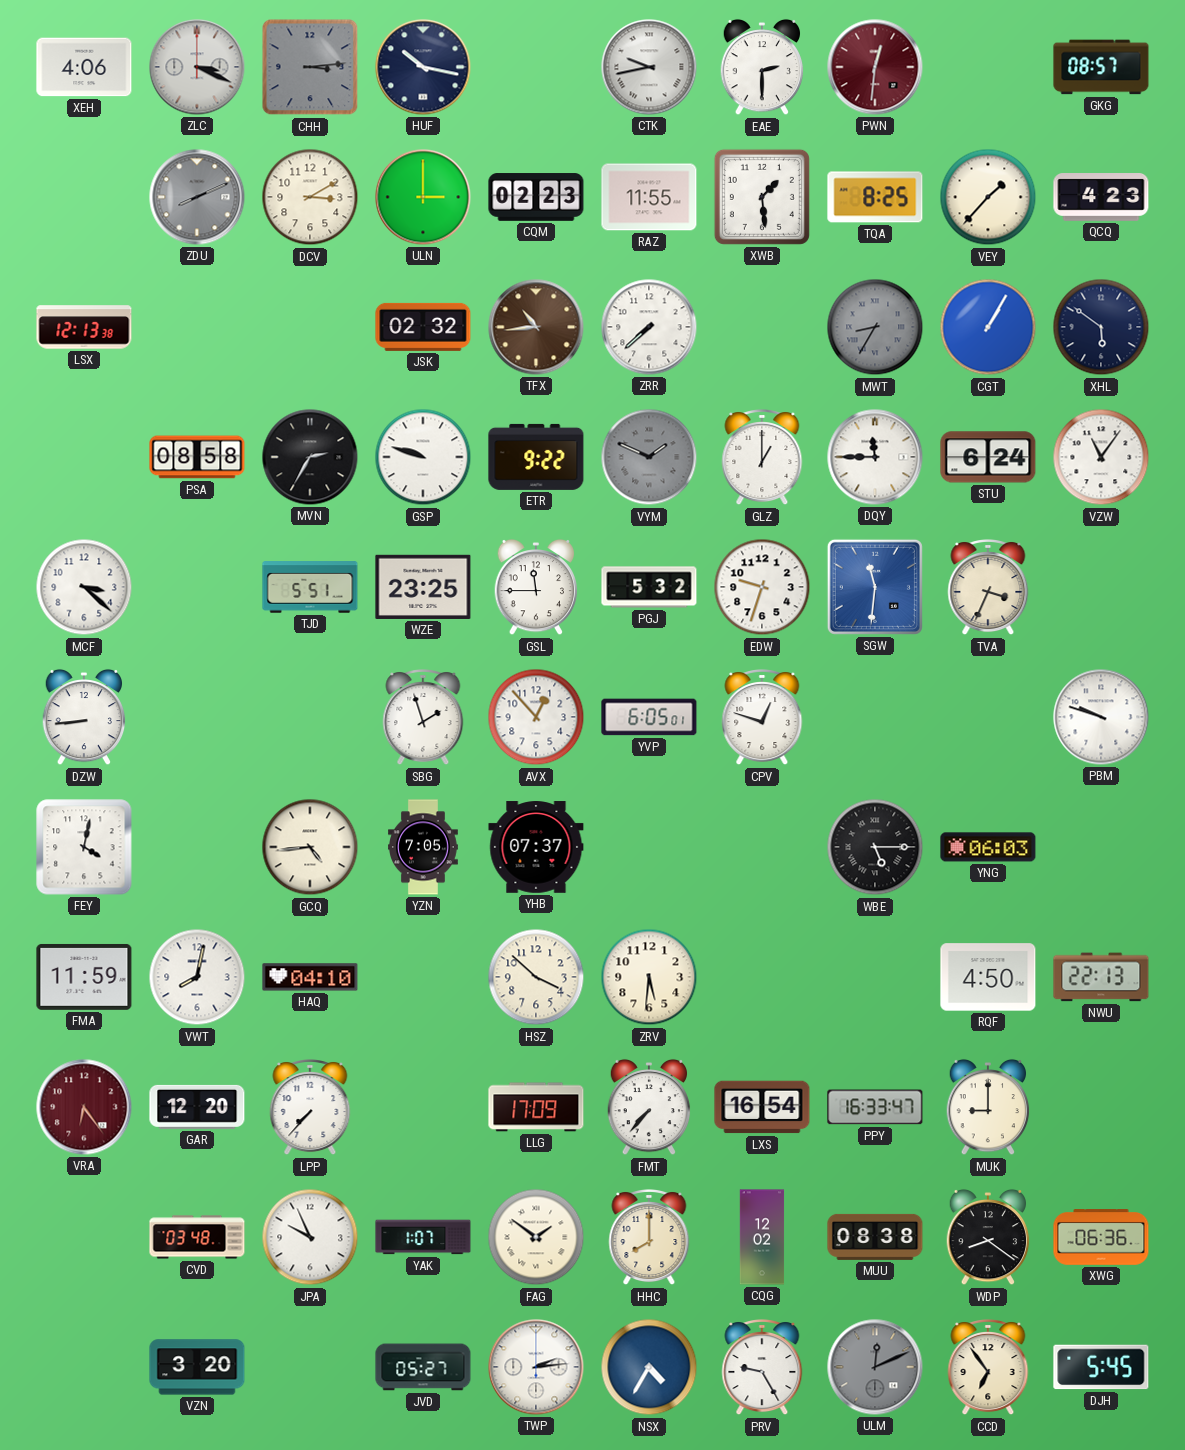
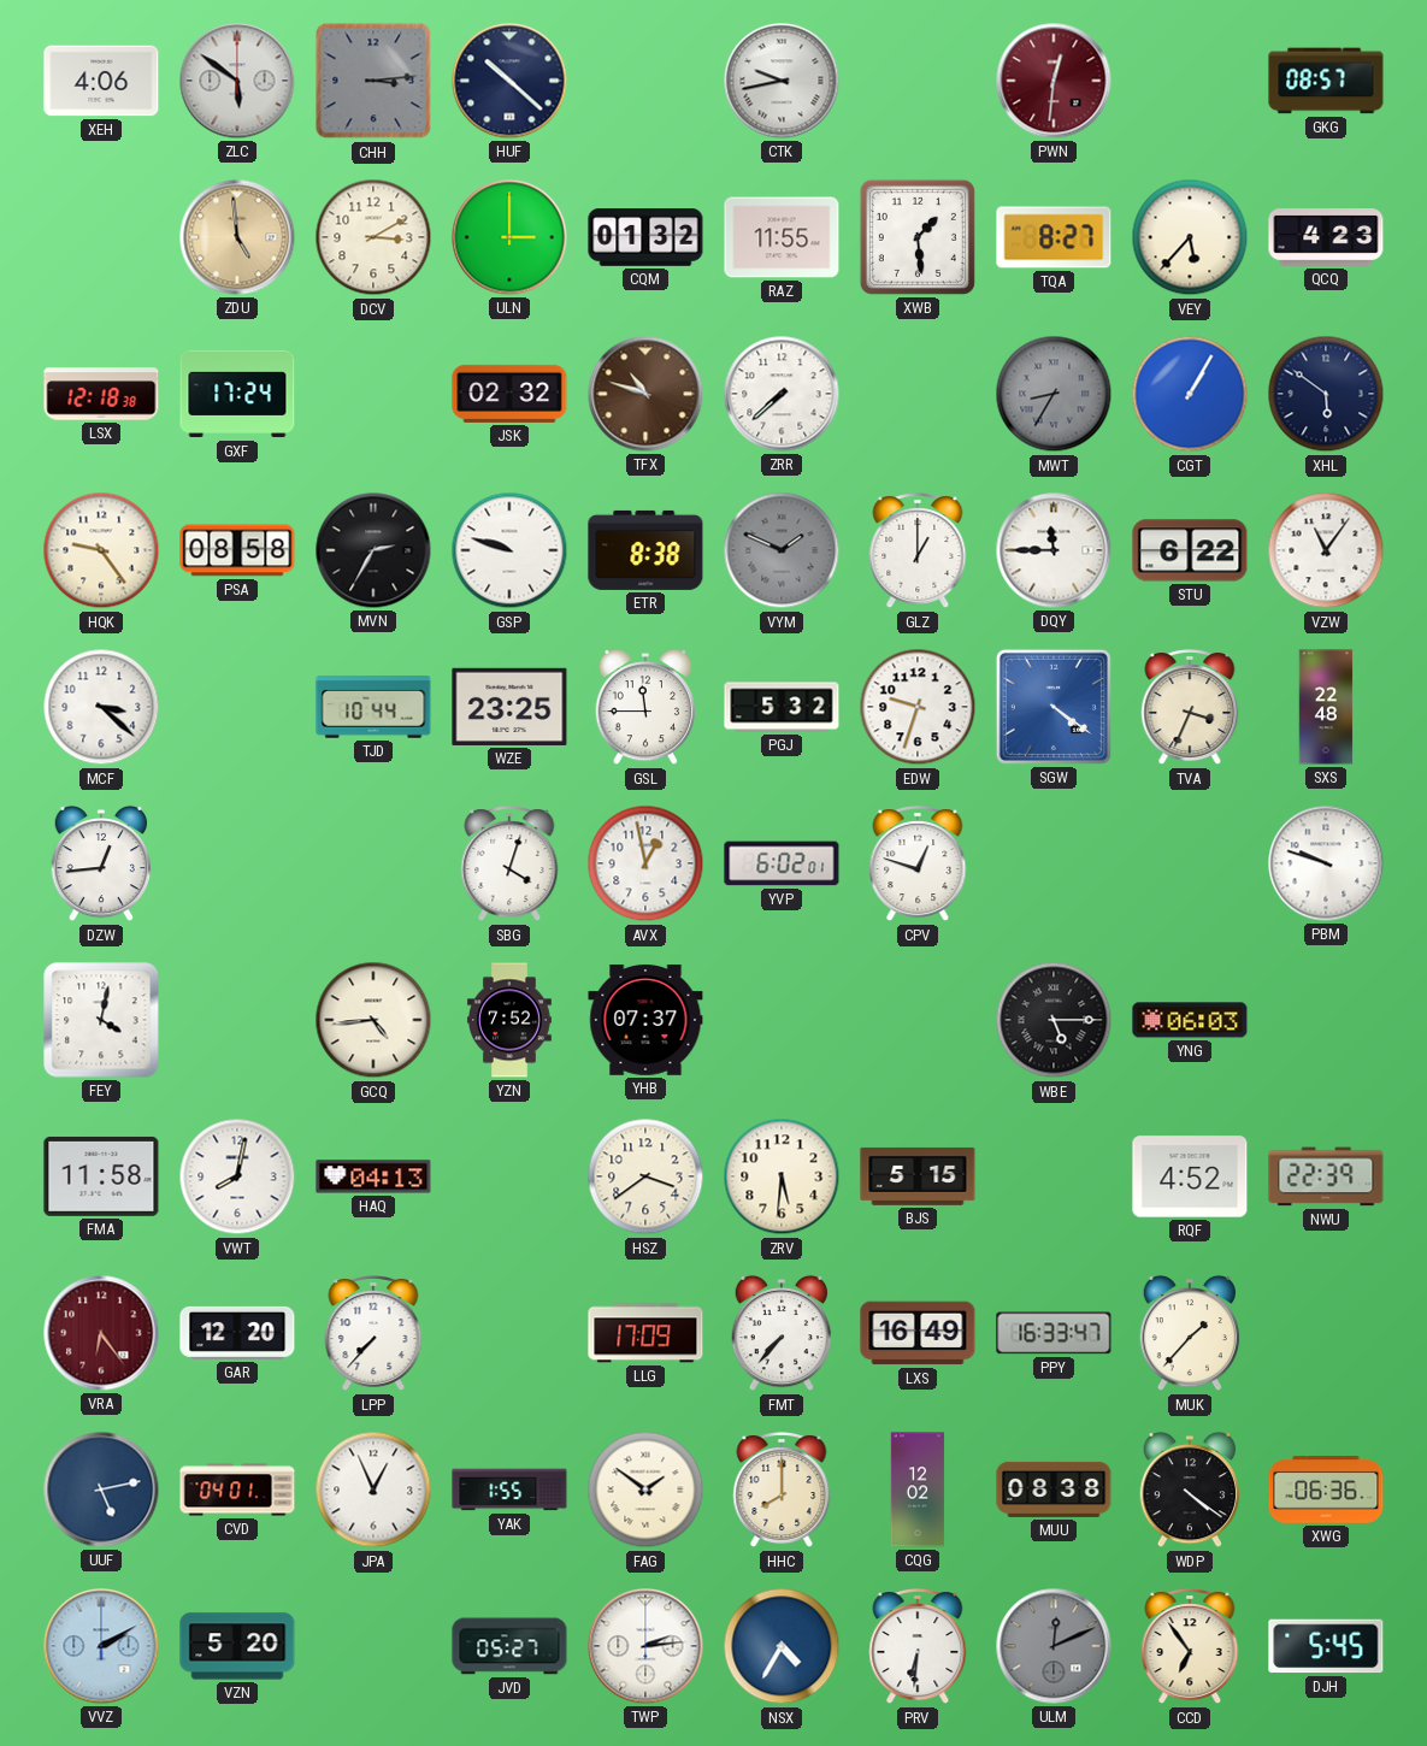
ZLC: 3:19 -> 5:51 (237, 81)
HUF: 10:17 -> 10:22 (509, 81)
EAE: 2:30 -> none (762, 67)
ZDU: 8:11 -> 4:59 (237, 237)
ZDU dial: grey -> champagne (237, 237)
CQM: 02:23 -> 01:32 (645, 237)
TQA: 8:25 -> 8:27 (1054, 237)
VEY: 1:37 -> 5:37 (1190, 237)
LSX: 12:13 -> 12:18 (101, 394)
GXF: none -> 17:24 (237, 394)
TFX: 10:44 -> 10:48 (645, 394)
HQK: none -> 9:24 (101, 550)
ETR: 9:22 -> 8:38 (645, 550)
STU: 6:24 -> 6:22 (1190, 550)
TJD: 5:51 -> 10:44 (373, 707)
SGW: 11:31 -> 4:21 (1054, 707)
SXS: none -> 22:48 (1326, 707)
DZW: 8:44 -> 12:44 (101, 863)
SBG: 1:57 -> 4:03 (509, 865)
AVX: 12:53 -> 12:58 (645, 863)
YVP: 6:05 -> 6:02 (782, 863)
YZN: 7:05 -> 7:52 (511, 1020)
FMA: 11:59 -> 11:58 (101, 1176)
HAQ: 04:10 -> 04:13 (373, 1176)
HSZ: 3:52 -> 3:39 (645, 1176)
BJS: none -> 5:15 (918, 1176)
RQF: 4:50 -> 4:52 (1190, 1176)
NWU: 22:13 -> 22:39 (1326, 1176)
LXS: 16:54 -> 16:49 (918, 1333)
MUK: 9:00 -> 1:37 (1190, 1333)
UUF: none -> 5:13 (101, 1490)
CVD: 03:48 -> 04:01 (237, 1490)
JPA: 9:56 -> 12:56 (373, 1490)
YAK: 1:07 -> 1:55 (509, 1490)
WDP: 8:21 -> 4:21 (1190, 1490)
VVZ: none -> 2:10 (101, 1646)
VZN: 3:20 -> 5:20 (237, 1646)
PRV: 9:25 -> 6:31 (918, 1647)
